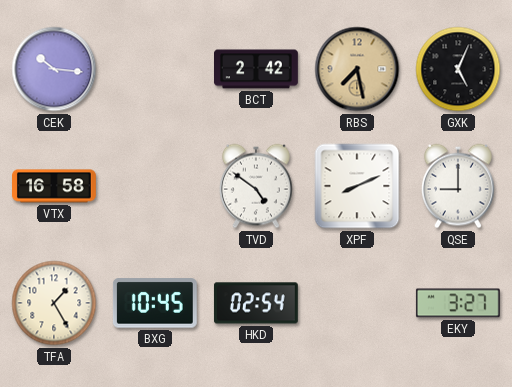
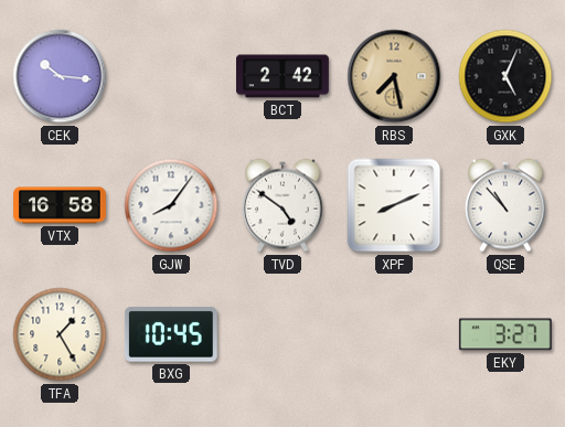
GJW: none -> 8:06 (171, 205)
QSE: 9:00 -> 10:53 (505, 205)
HKD: 02:54 -> none (256, 303)
